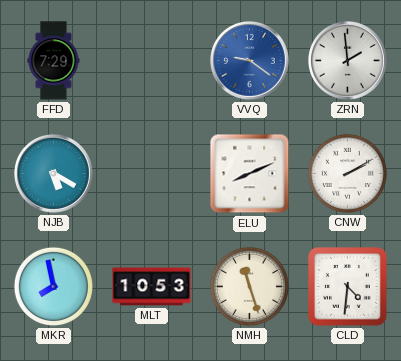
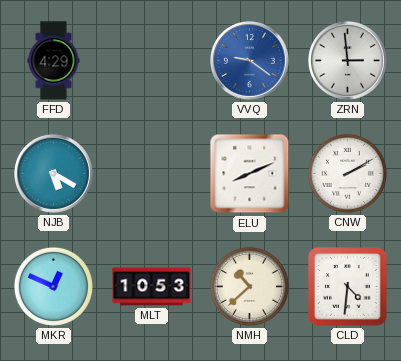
FFD: 7:29 -> 4:29 (54, 61)
ZRN: 1:59 -> 2:59 (348, 61)
MKR: 7:58 -> 12:49 (53, 286)
NMH: 11:27 -> 10:38 (249, 286)
